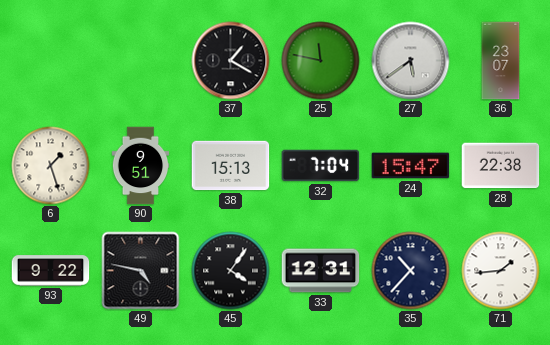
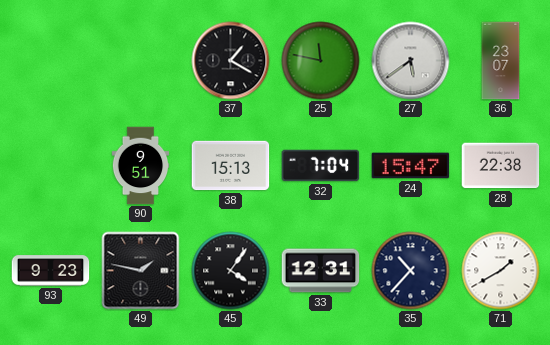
6: 1:27 -> none (51, 166)
93: 9:22 -> 9:23 (51, 271)
49: 4:47 -> 1:47 (141, 271)
71: 1:44 -> 1:40 (501, 271)
